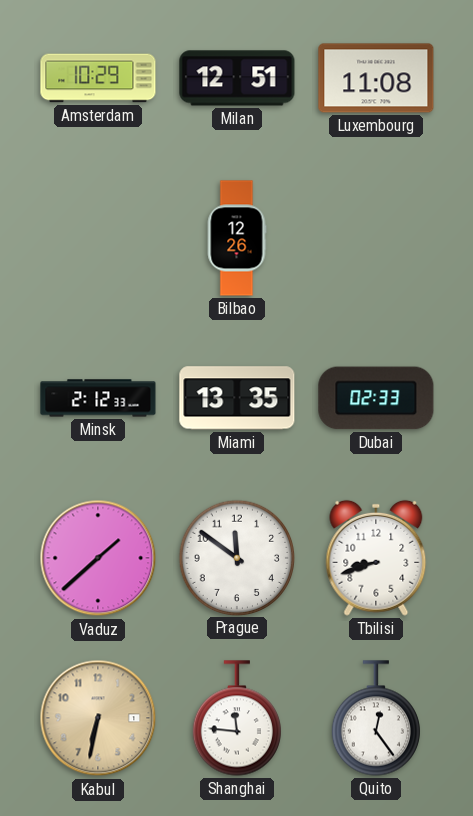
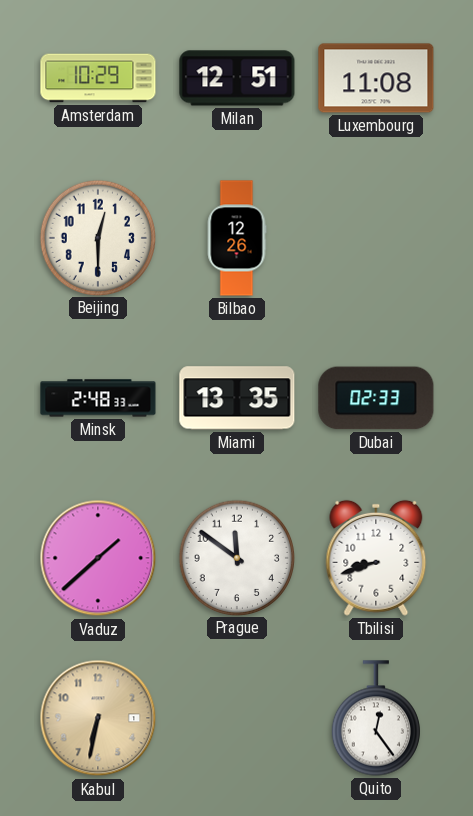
Beijing: none -> 12:30 (97, 237)
Minsk: 2:12 -> 2:48 (98, 398)
Shanghai: 11:46 -> none (237, 718)
